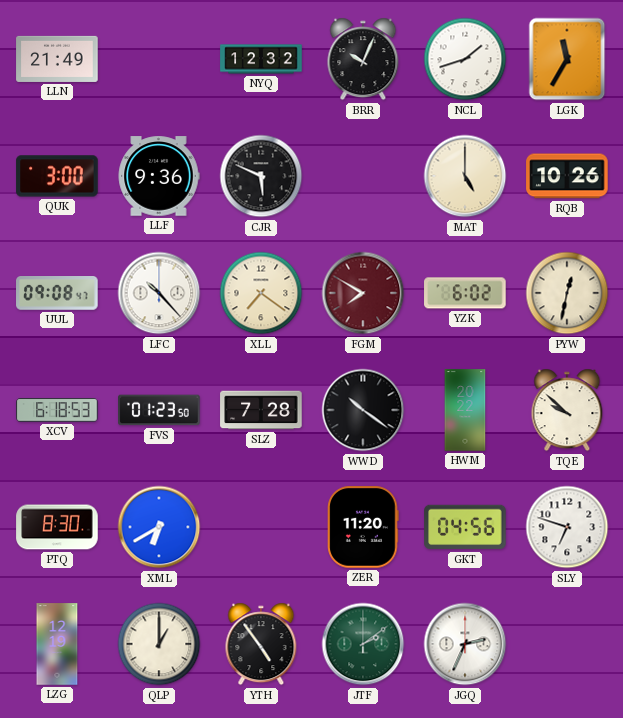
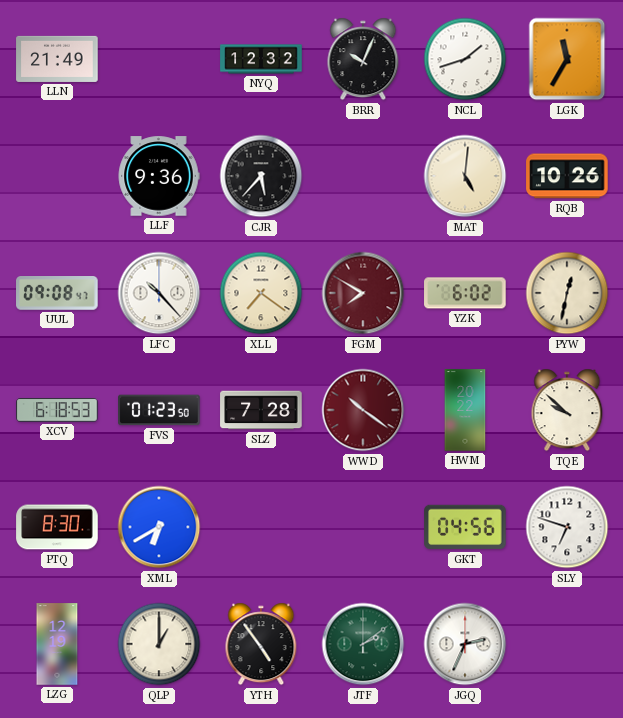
QUK: 3:00 -> none (57, 176)
CJR: 5:49 -> 5:37 (261, 176)
MAT: 5:00 -> 5:01 (465, 176)
WWD dial: black -> burgundy (363, 410)
ZER: 11:20 -> none (363, 527)
